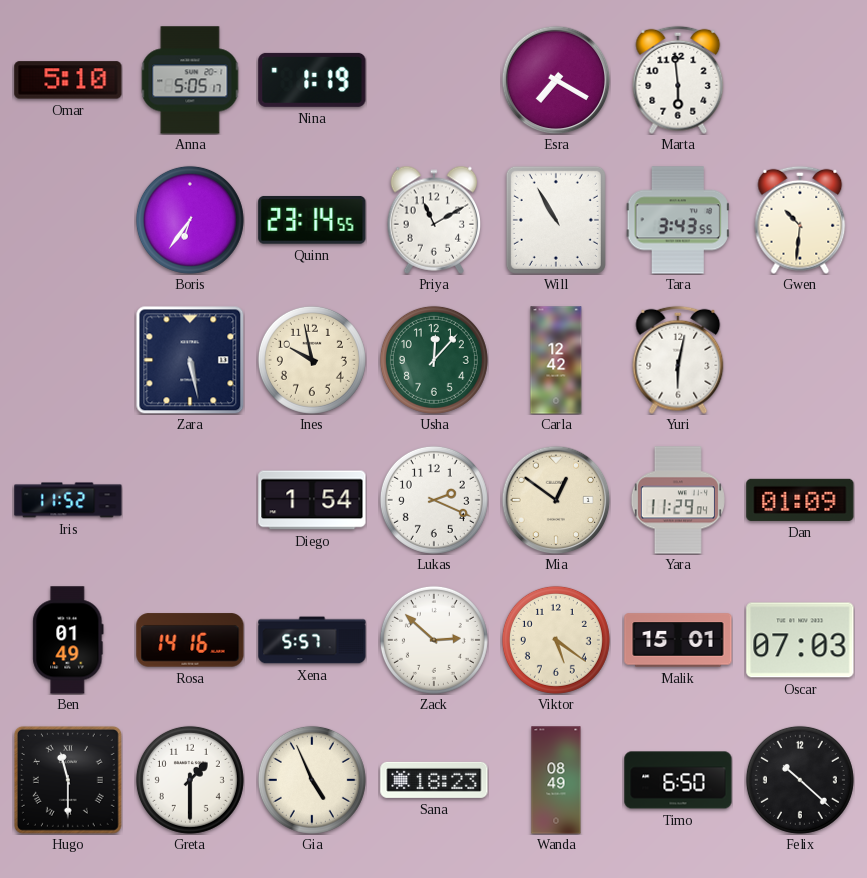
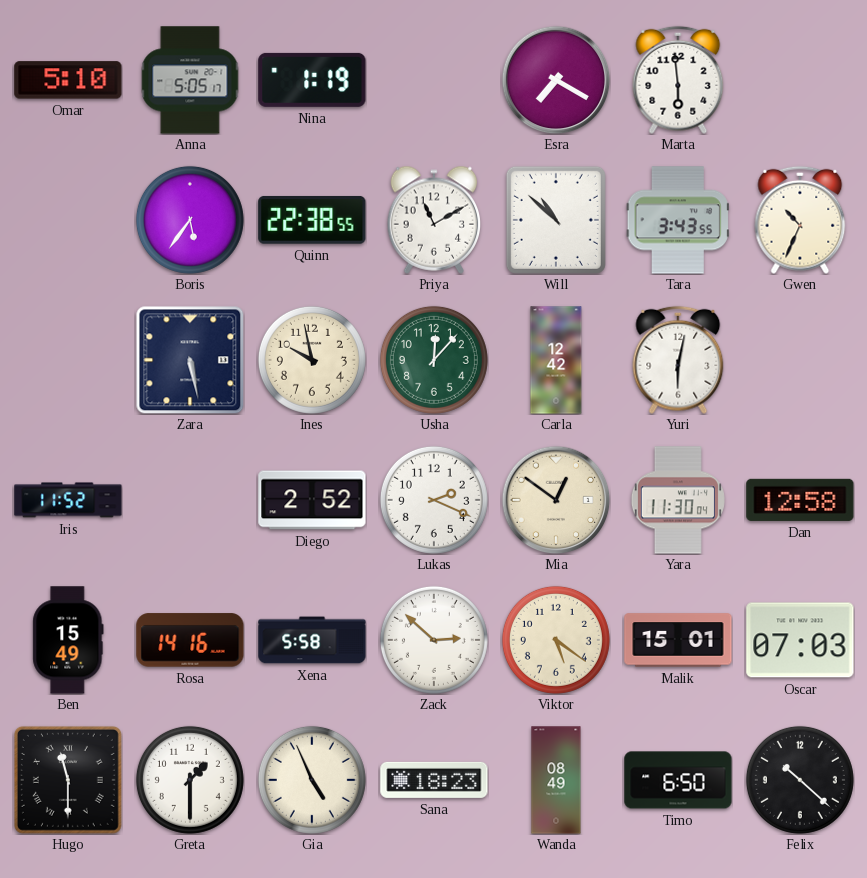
Boris: 6:36 -> 5:36 (190, 220)
Quinn: 23:14 -> 22:38 (312, 220)
Will: 10:55 -> 10:52 (556, 220)
Gwen: 10:31 -> 10:34 (800, 220)
Diego: 1:54 -> 2:52 (312, 500)
Yara: 11:29 -> 11:30 (678, 500)
Dan: 01:09 -> 12:58 (800, 500)
Ben: 01:49 -> 15:49 (68, 640)
Xena: 5:57 -> 5:58 (312, 640)
